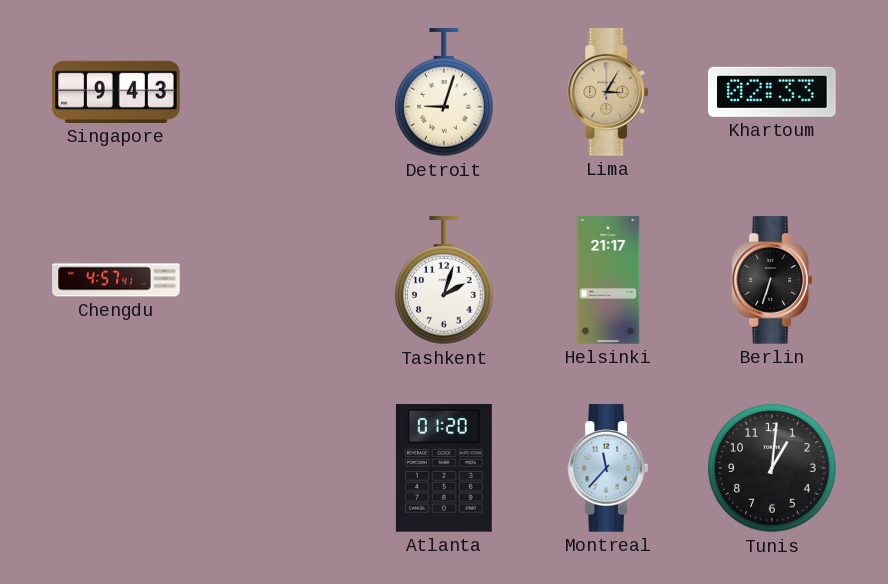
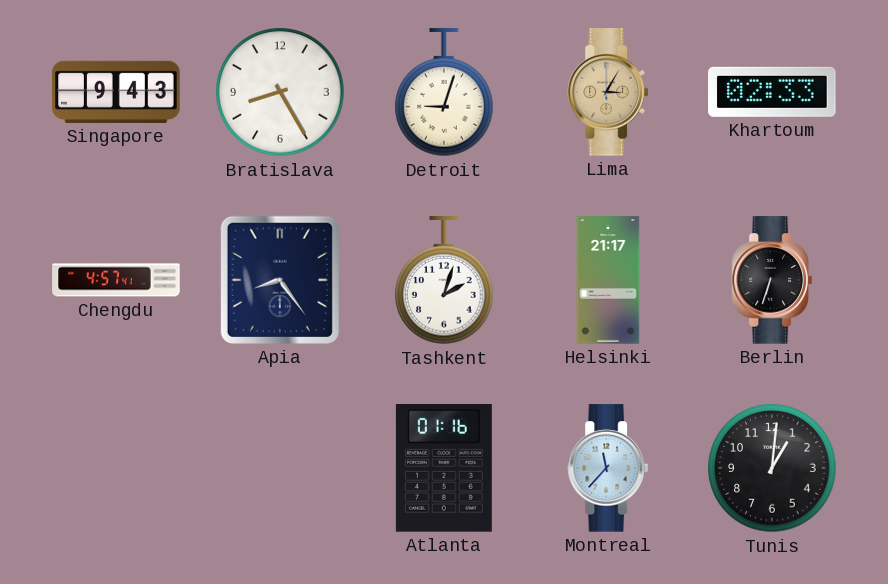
Bratislava: none -> 8:25 (280, 92)
Apia: none -> 8:24 (280, 280)
Atlanta: 01:20 -> 01:16 (444, 468)
